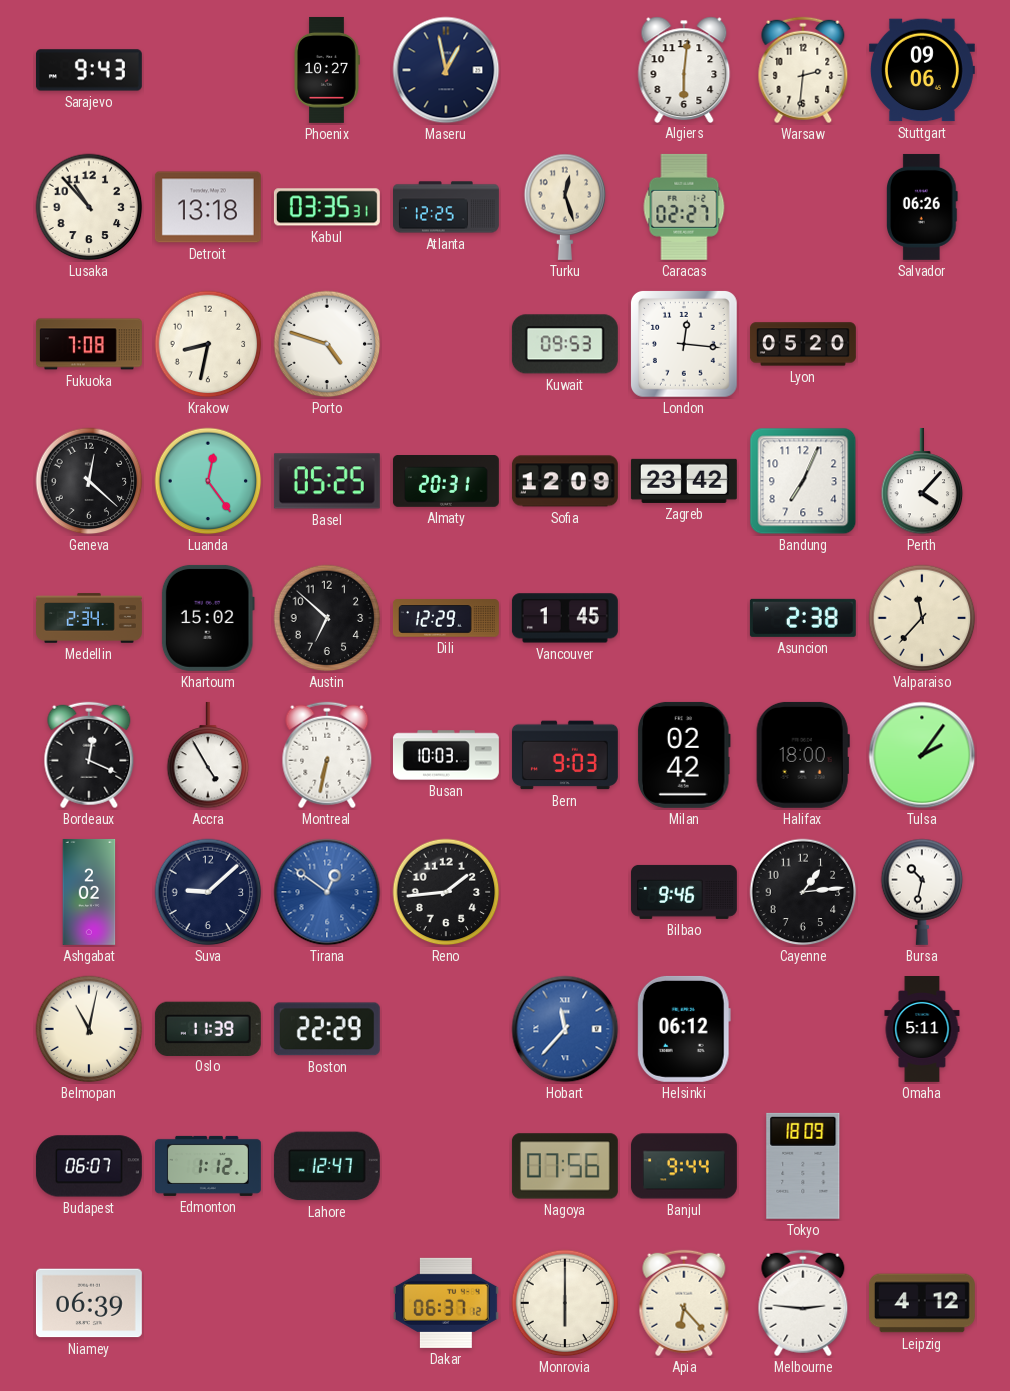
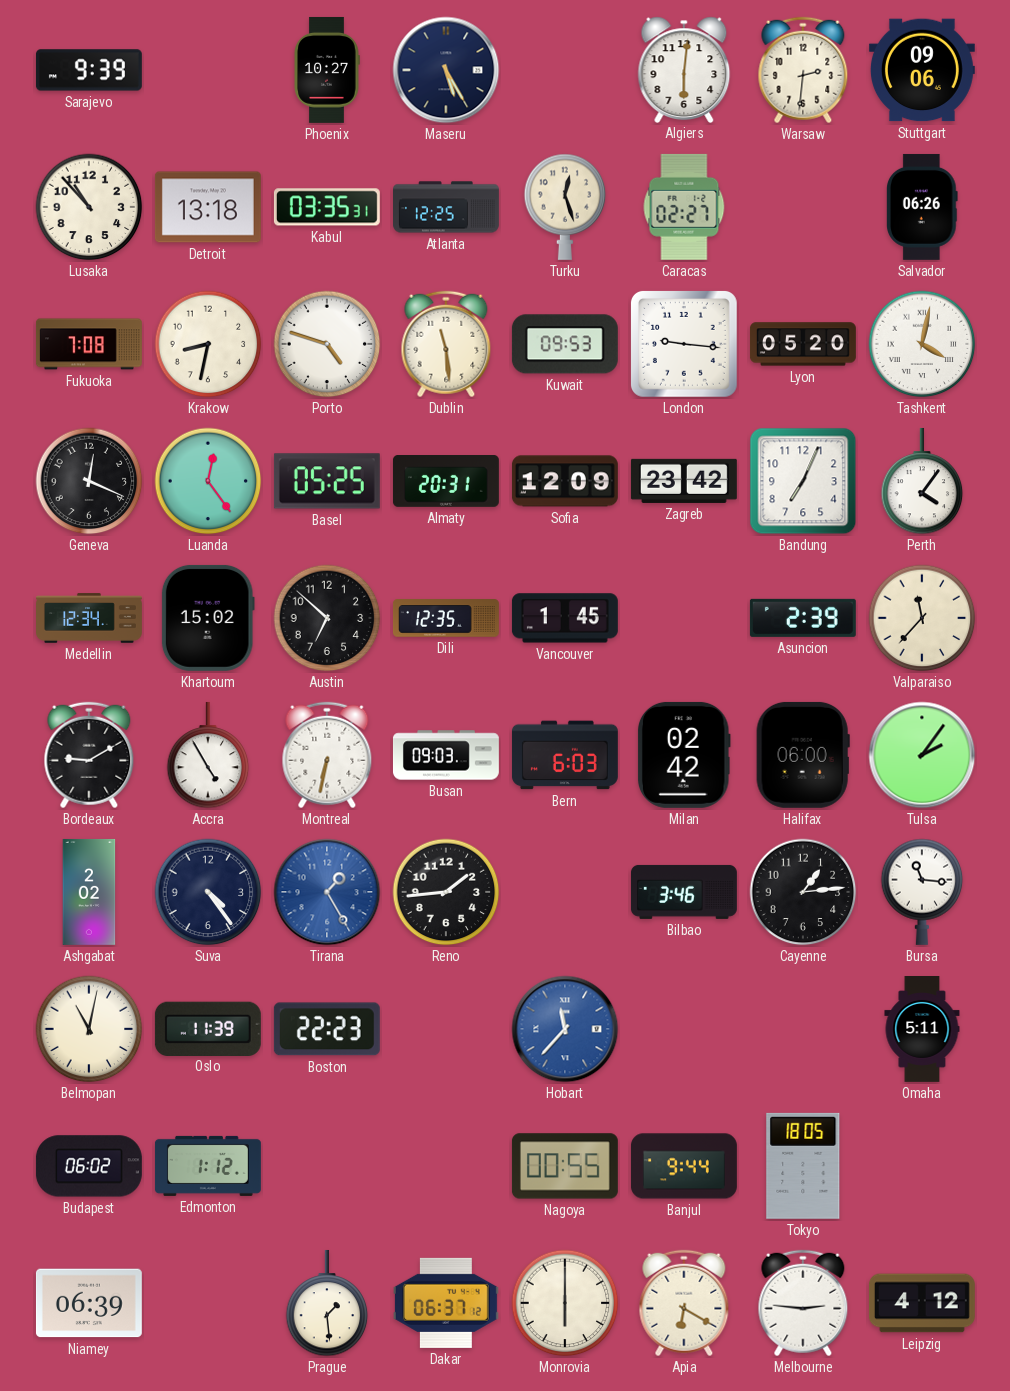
Sarajevo: 9:43 -> 9:39 (89, 70)
Maseru: 12:58 -> 5:25 (446, 70)
Dublin: none -> 11:29 (446, 344)
London: 12:16 -> 9:16 (684, 344)
Tashkent: none -> 4:02 (922, 344)
Geneva: 12:22 -> 12:19 (89, 481)
Perth: 4:07 -> 4:06 (922, 481)
Medellin: 2:34 -> 12:34 (90, 618)
Dili: 12:29 -> 12:35 (446, 618)
Asuncion: 2:38 -> 2:39 (803, 618)
Bordeaux: 12:19 -> 9:10 (89, 755)
Busan: 10:03 -> 09:03 (446, 755)
Bern: 9:03 -> 6:03 (565, 755)
Halifax: 18:00 -> 06:00 (803, 755)
Suva: 9:08 -> 4:24 (208, 892)
Tirana: 12:51 -> 1:25 (327, 892)
Bilbao: 9:46 -> 3:46 (684, 892)
Bursa: 10:32 -> 11:16 (922, 892)
Boston: 22:29 -> 22:23 (327, 1029)
Helsinki: 06:12 -> none (684, 1029)
Budapest: 06:07 -> 06:02 (89, 1166)
Lahore: 12:47 -> none (327, 1166)
Nagoya: 07:56 -> 00:55 (565, 1166)
Tokyo: 18:09 -> 18:05 (803, 1166)
Prague: none -> 1:29 (327, 1303)
Apia: 6:23 -> 6:20 (684, 1303)
